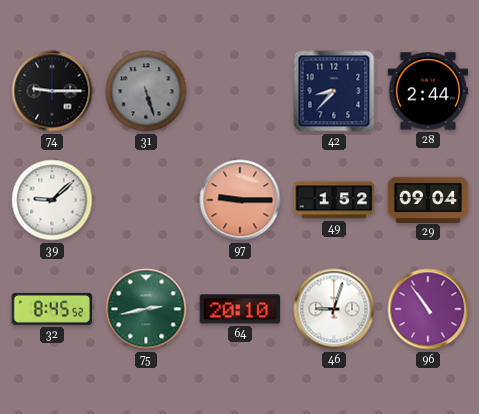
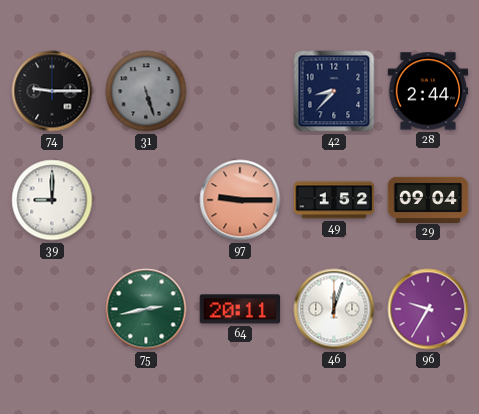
39: 9:08 -> 9:00 (52, 200)
32: 8:45 -> none (52, 309)
64: 20:10 -> 20:11 (240, 309)
46: 9:03 -> 12:03 (334, 309)
96: 10:54 -> 9:35 (428, 309)
